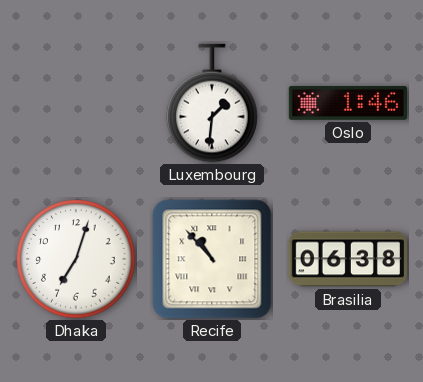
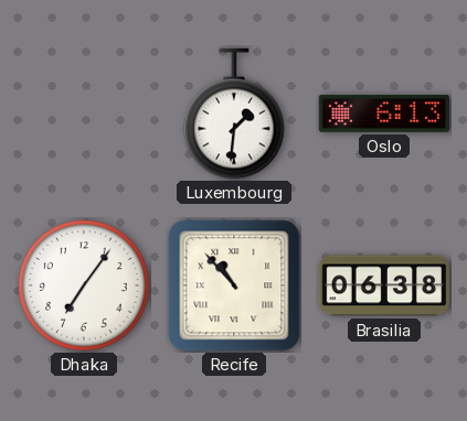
Oslo: 1:46 -> 6:13 (384, 114)
Dhaka: 7:03 -> 7:06 (84, 285)
